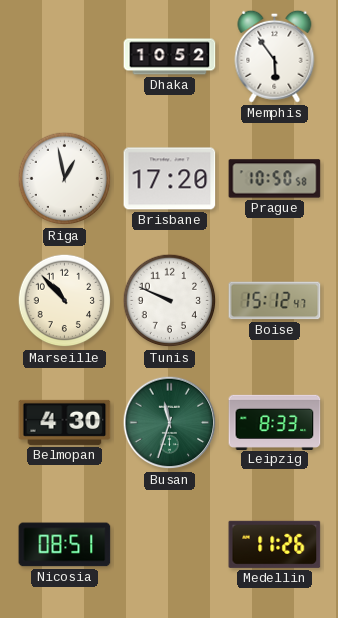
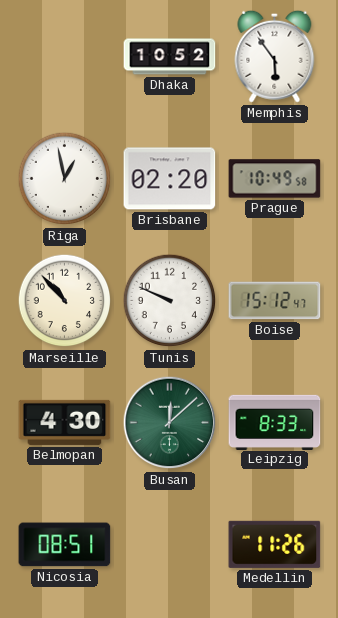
Brisbane: 17:20 -> 02:20 (170, 179)
Prague: 10:50 -> 10:49 (275, 179)
Busan: 11:33 -> 12:08 (170, 423)
